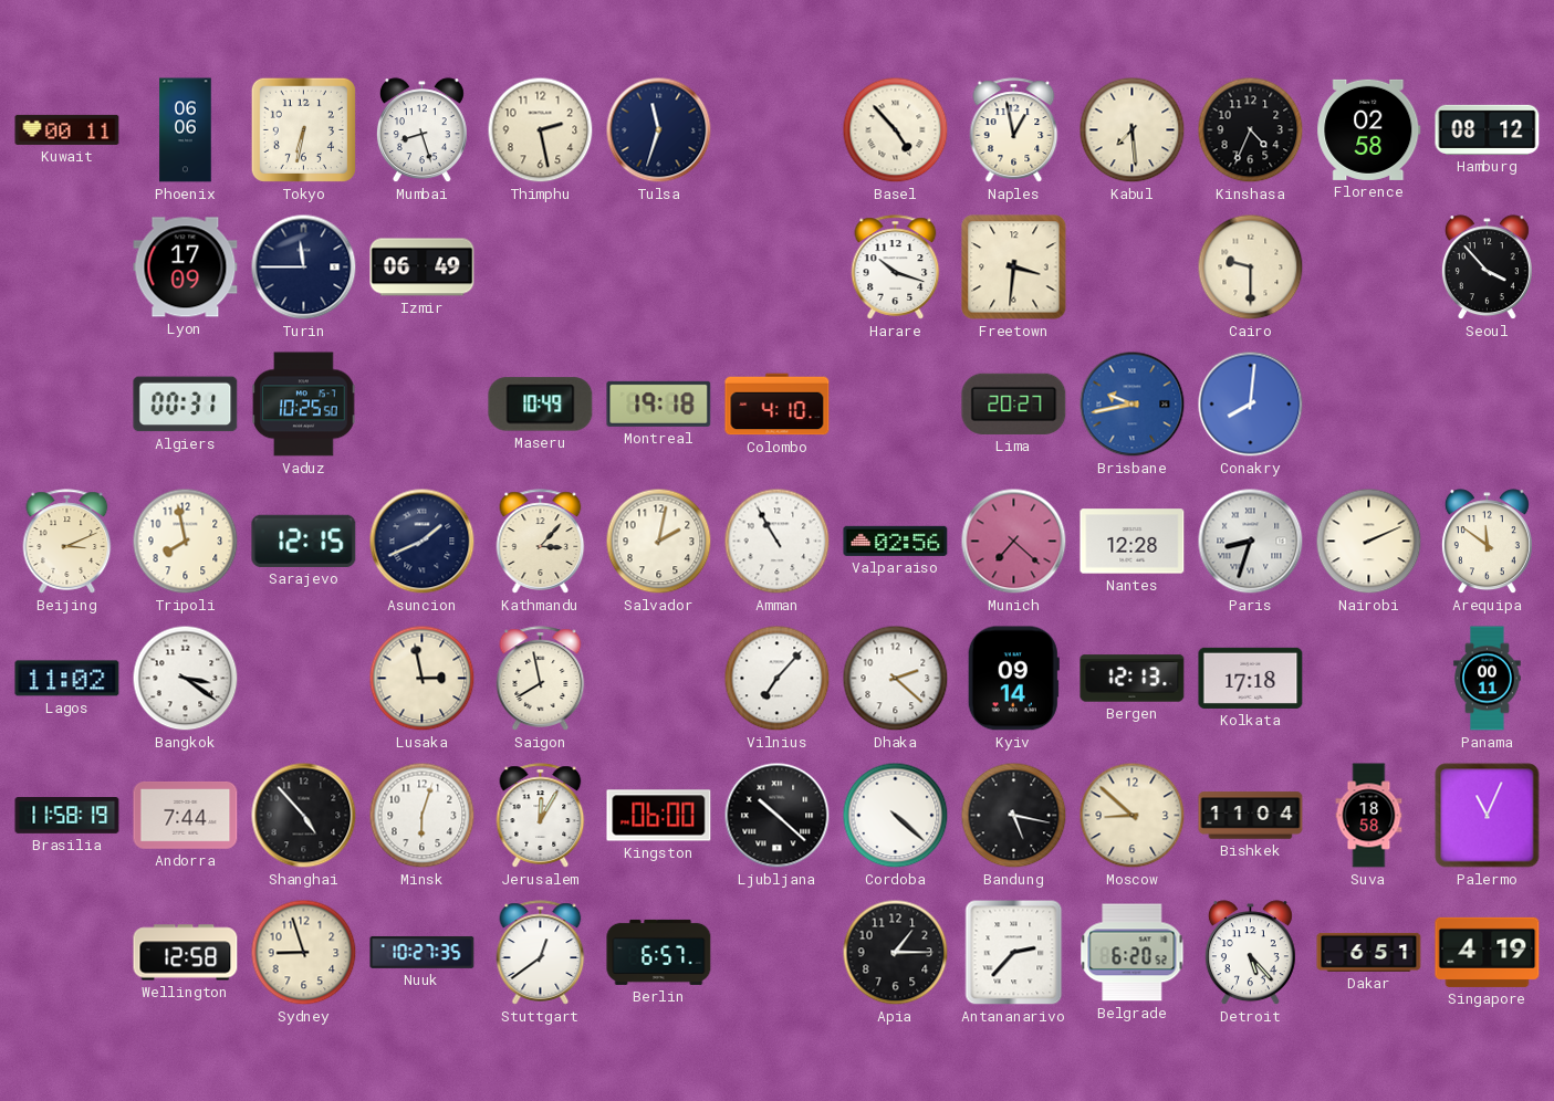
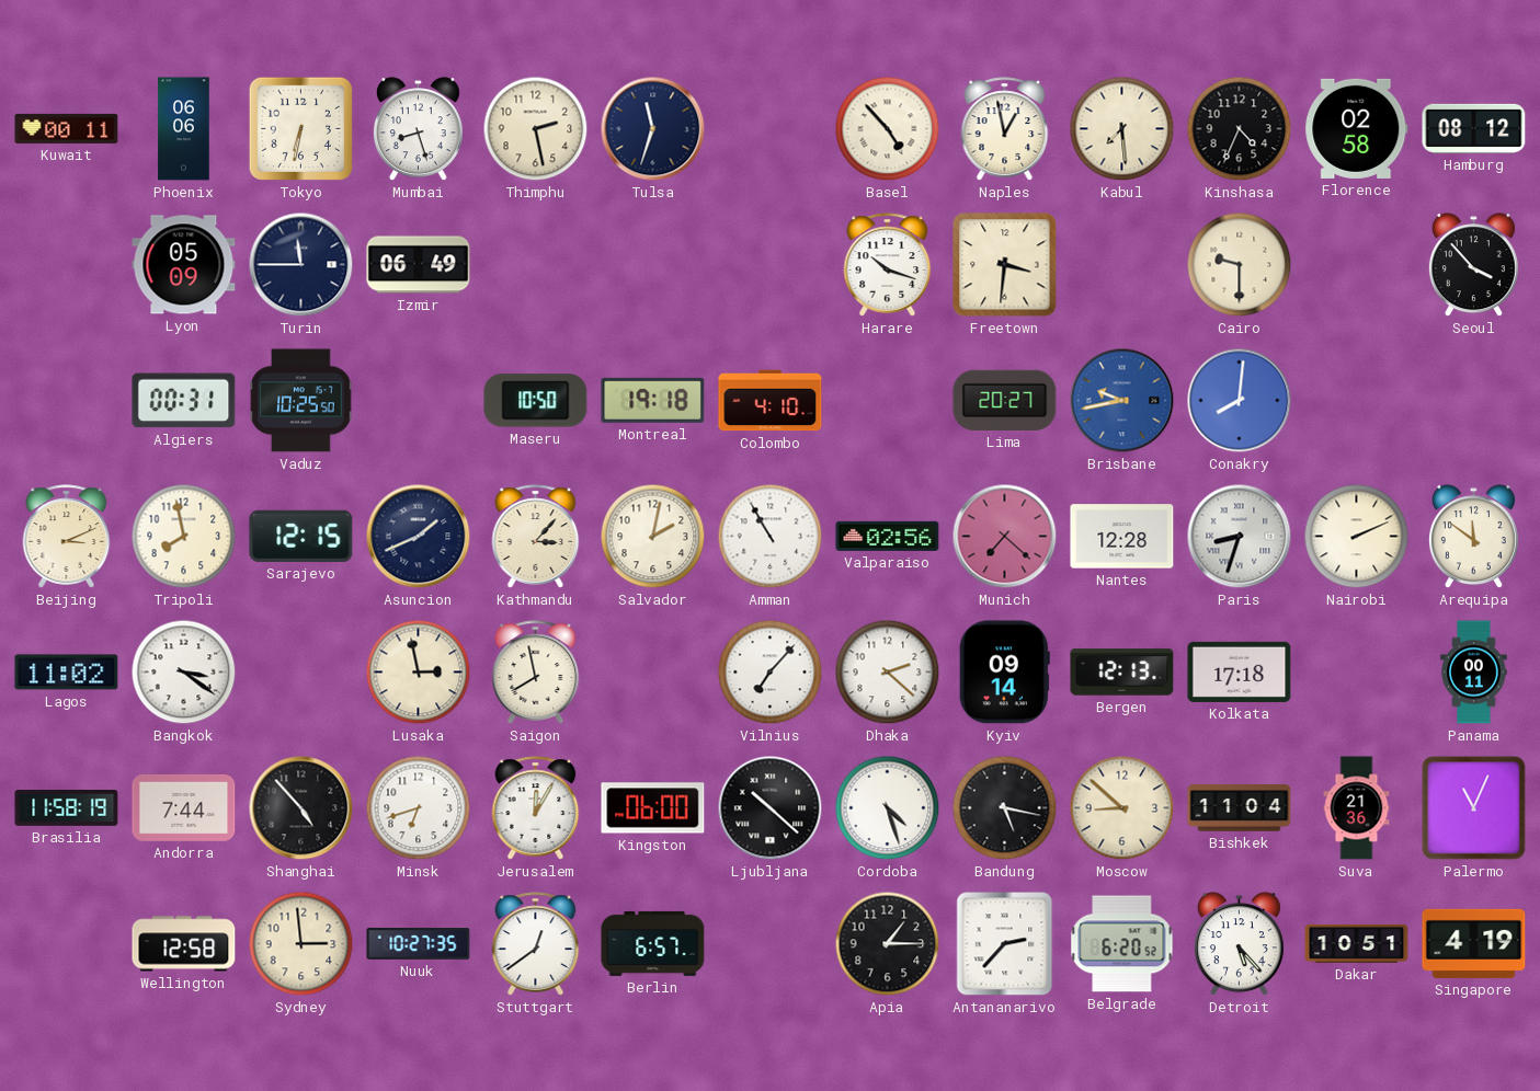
Lyon: 17:09 -> 05:09 (184, 265)
Maseru: 10:49 -> 10:50 (536, 401)
Minsk: 6:03 -> 6:42 (419, 808)
Cordoba: 4:22 -> 4:27 (888, 808)
Suva: 18:58 -> 21:36 (1357, 808)
Sydney: 8:57 -> 2:59 (301, 944)
Dakar: 6:51 -> 10:51 (1357, 943)
